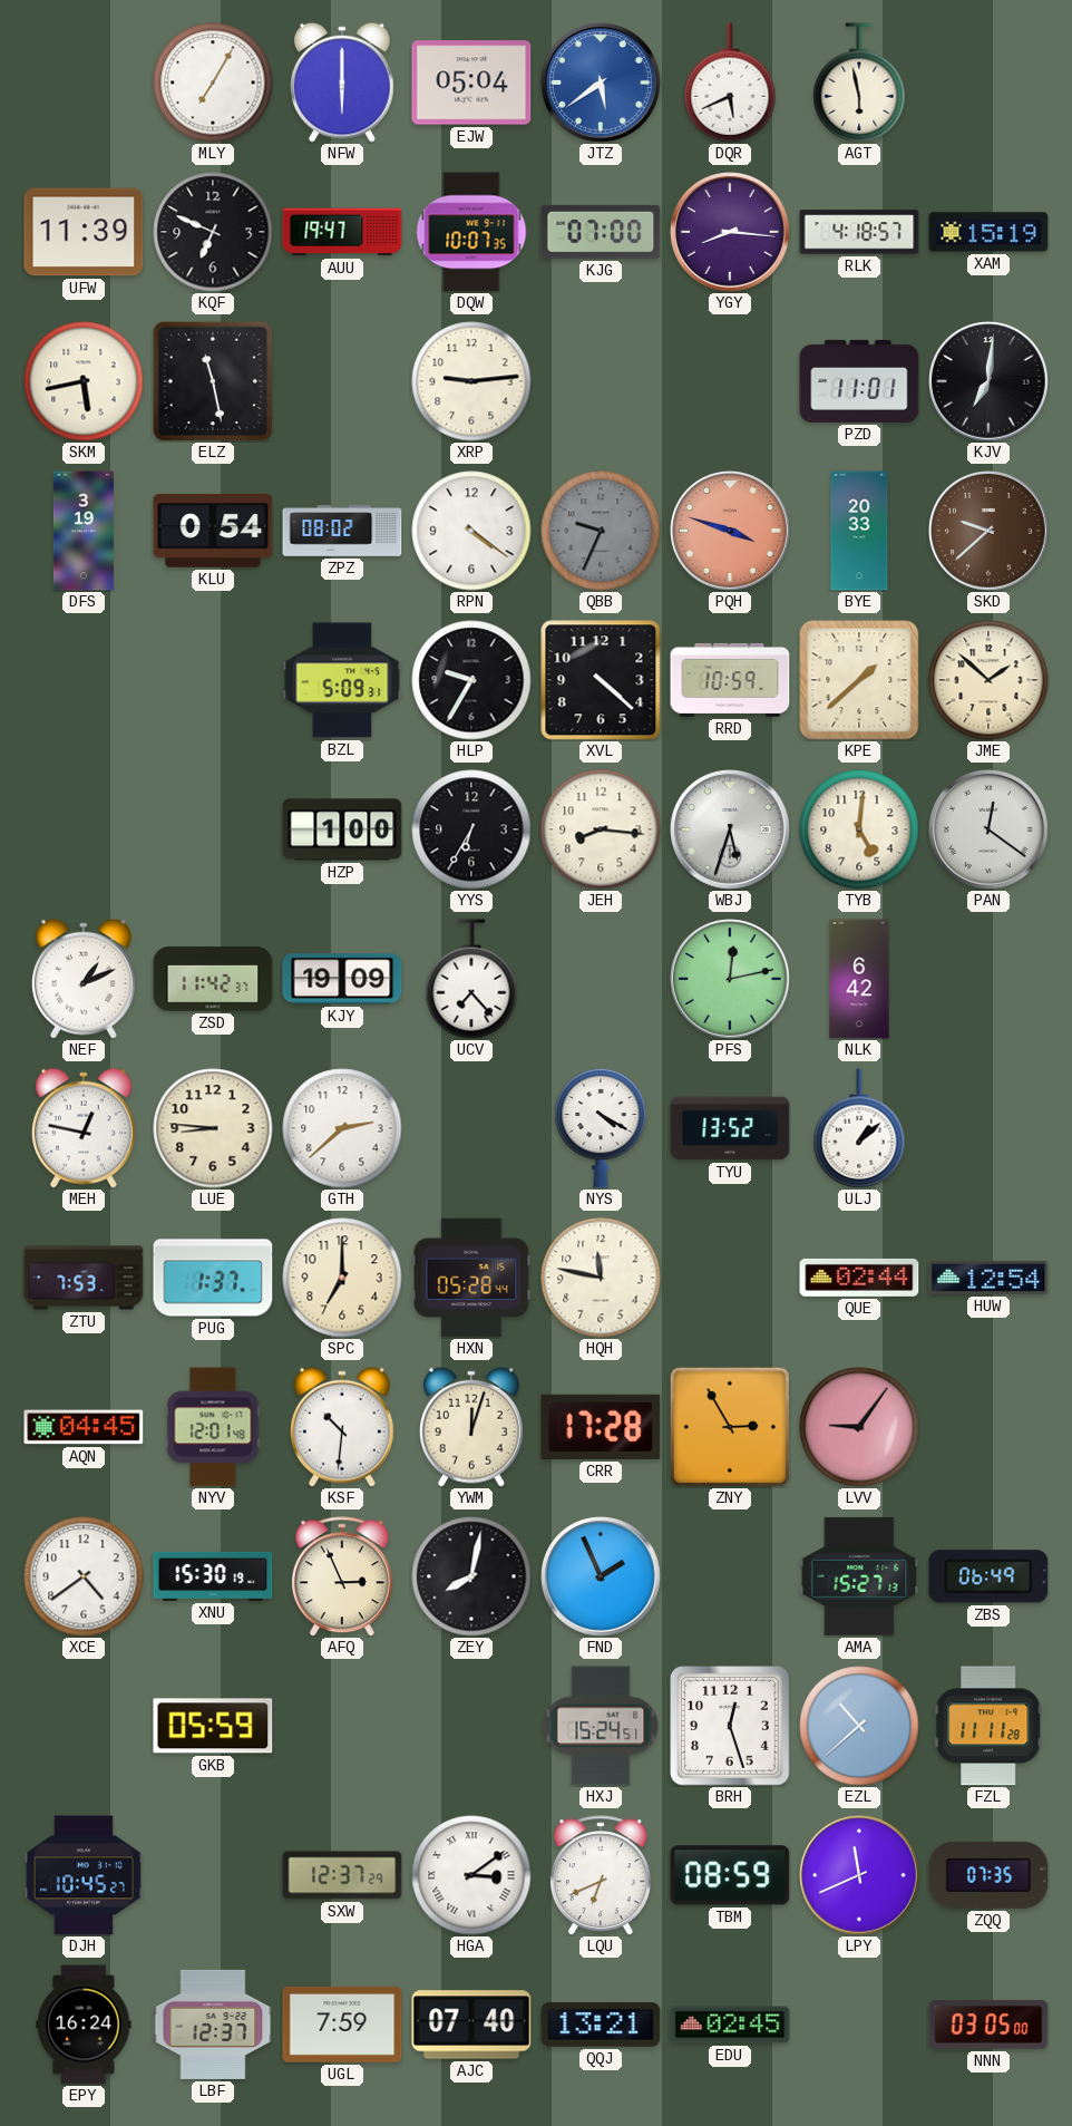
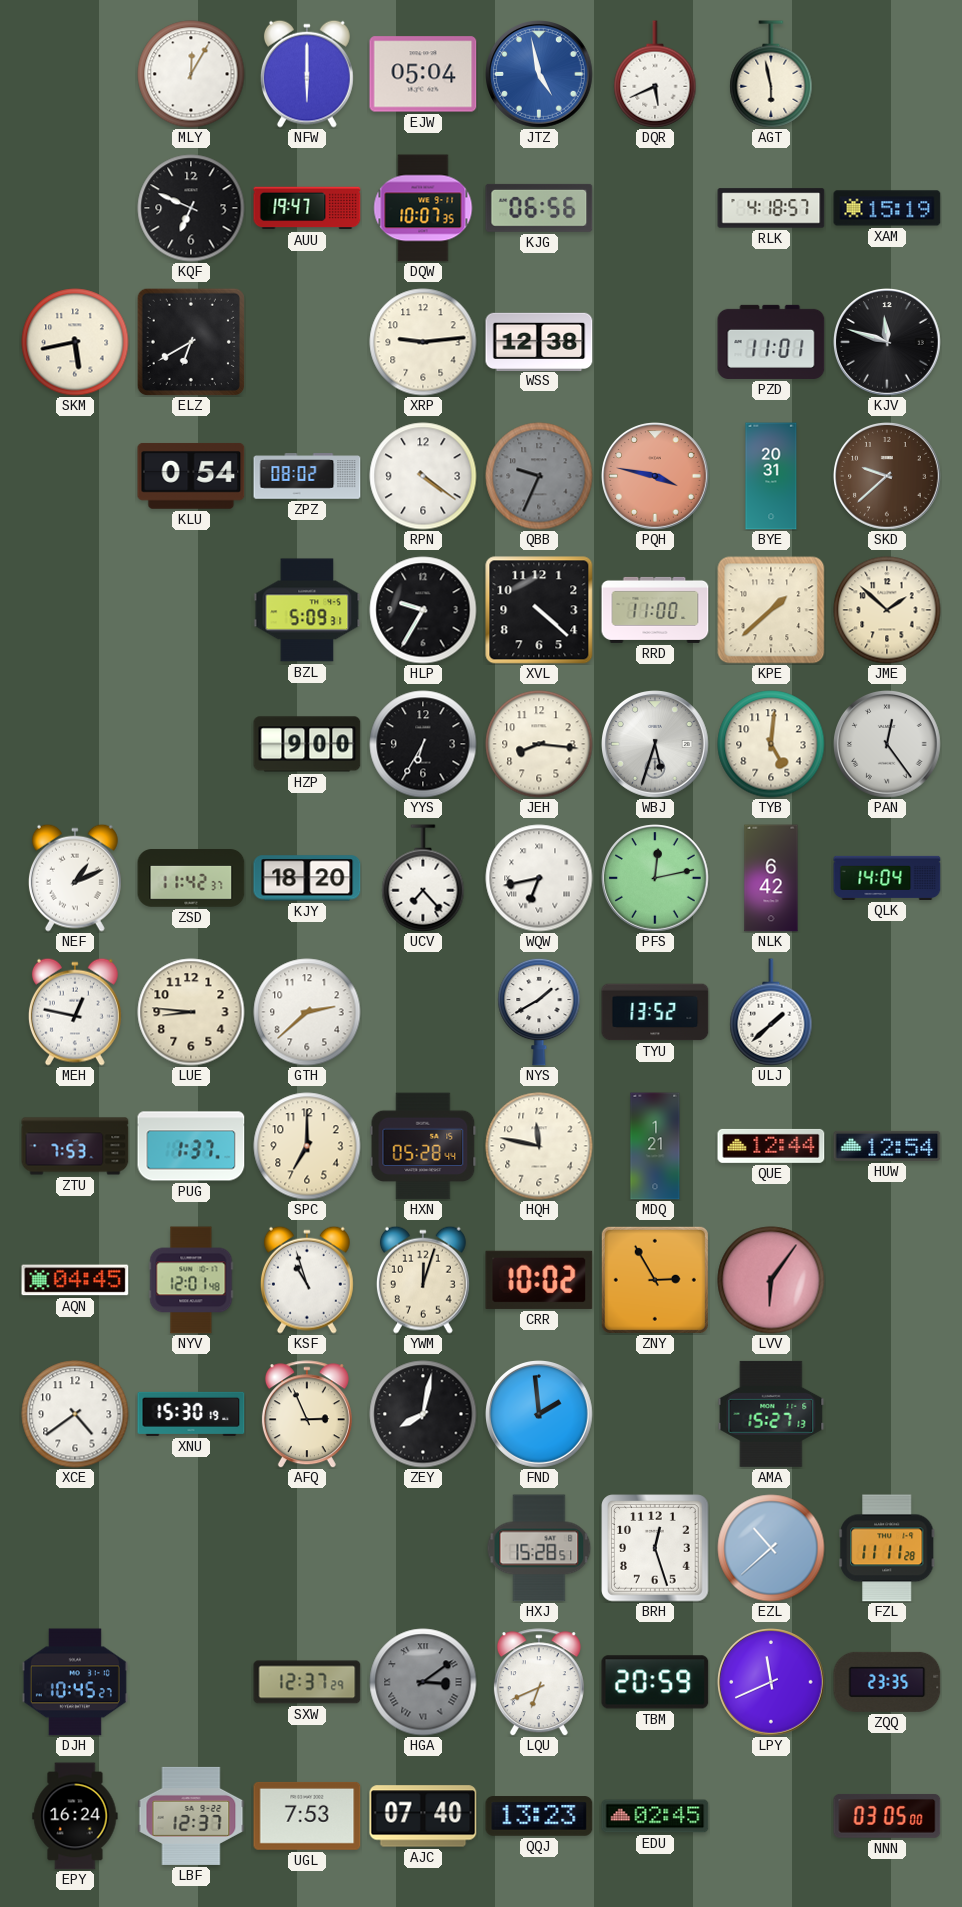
MLY: 7:05 -> 12:05 (191, 74)
JTZ: 5:39 -> 4:58 (540, 75)
UFW: 11:39 -> none (84, 232)
KJG: 07:00 -> 06:56 (539, 208)
YGY: 8:16 -> none (731, 233)
ELZ: 11:28 -> 6:40 (191, 342)
WSS: none -> 12:38 (539, 341)
KJV: 7:01 -> 11:48 (888, 343)
DFS: 3:19 -> none (84, 531)
PQH: 3:48 -> 3:47 (656, 477)
BYE: 20:33 -> 20:31 (771, 476)
RRD: 10:59 -> 11:00 (655, 610)
HZP: 1:00 -> 9:00 (307, 744)
PAN: 12:21 -> 12:24 (888, 745)
KJY: 19:09 -> 18:20 (307, 878)
WQW: none -> 6:43 (539, 878)
QLK: none -> 14:04 (887, 878)
NYS: 4:20 -> 1:40 (539, 1012)
ULJ: 1:08 -> 1:38 (771, 1012)
MDQ: none -> 1:21 (655, 1146)
QUE: 02:44 -> 12:44 (771, 1146)
KSF: 10:31 -> 10:57 (307, 1280)
CRR: 17:28 -> 10:02 (539, 1280)
LVV: 9:06 -> 6:06 (771, 1280)
FND: 1:56 -> 1:59 (540, 1415)
ZBS: 06:49 -> none (988, 1576)
GKB: 05:59 -> none (213, 1726)
HXJ: 15:24 -> 15:28 (539, 1548)
HGA dial: white -> grey (423, 1682)
TBM: 08:59 -> 20:59 (655, 1682)
ZQQ: 07:35 -> 23:35 (887, 1682)
UGL: 7:59 -> 7:53 (307, 1816)
QQJ: 13:21 -> 13:23 (539, 1816)
